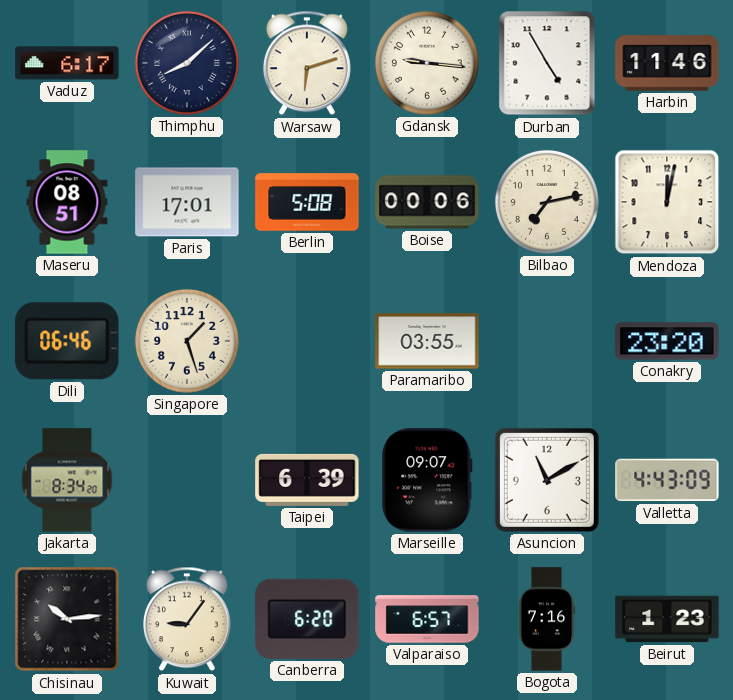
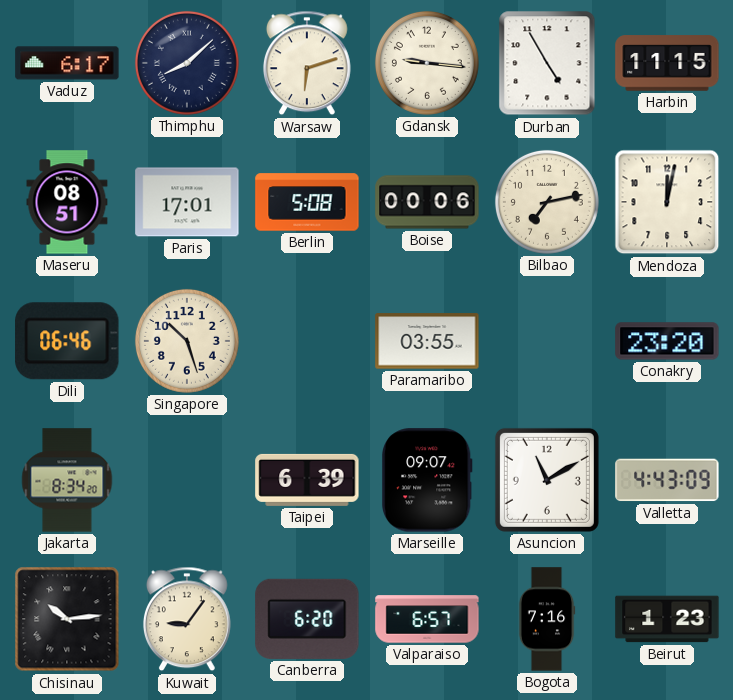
Harbin: 11:46 -> 11:15 (667, 63)
Singapore: 1:27 -> 10:27 (187, 341)
